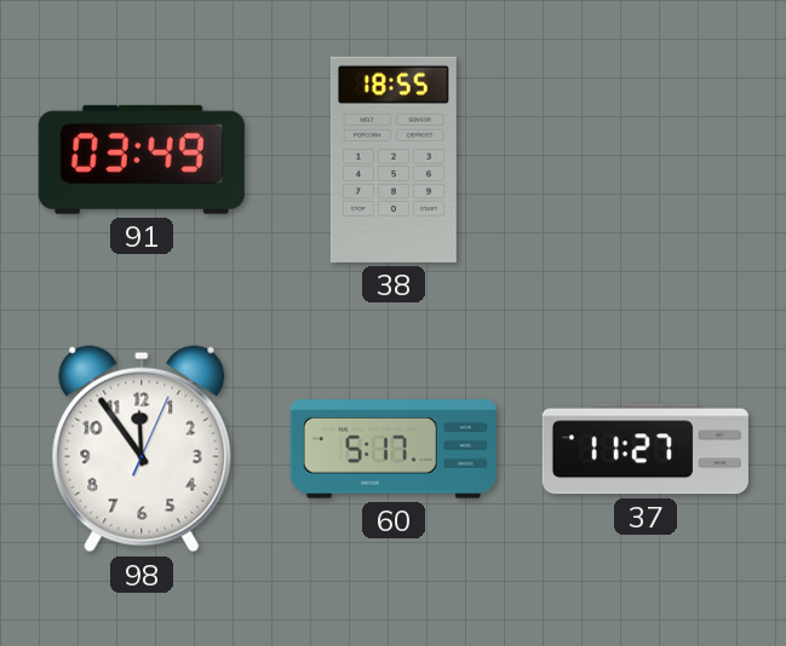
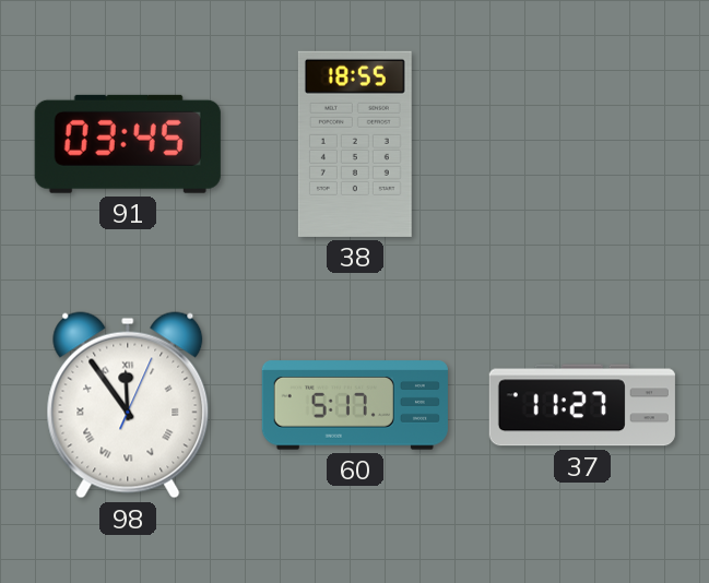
91: 03:49 -> 03:45 (128, 144)
98 numerals: Arabic -> Roman (128, 405)
